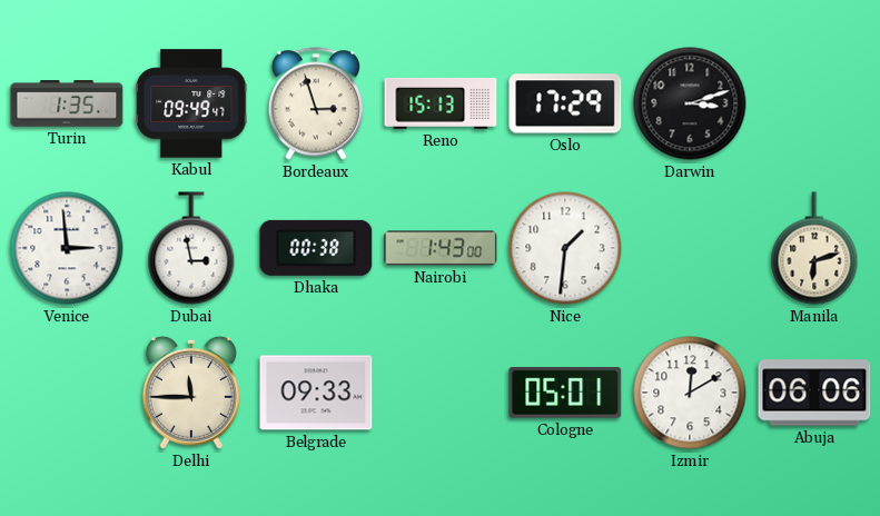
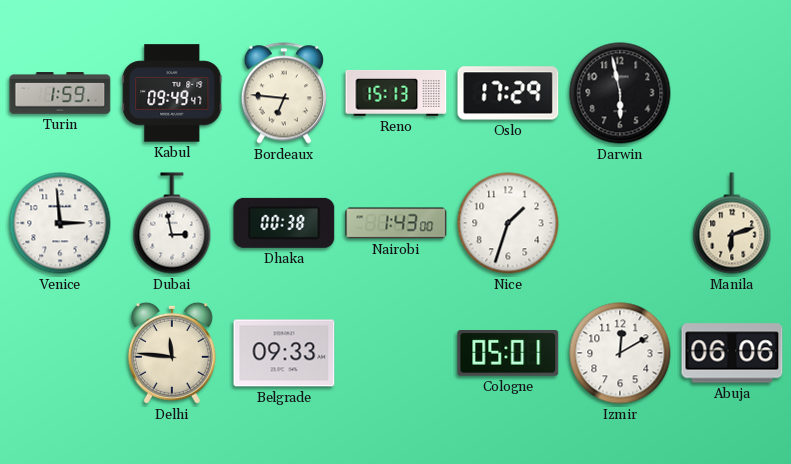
Turin: 1:35 -> 1:59 (60, 93)
Bordeaux: 2:57 -> 6:46 (283, 93)
Darwin: 3:12 -> 5:58 (620, 93)
Nice: 1:31 -> 1:33 (508, 223)
Delhi: 11:45 -> 11:46 (172, 353)
